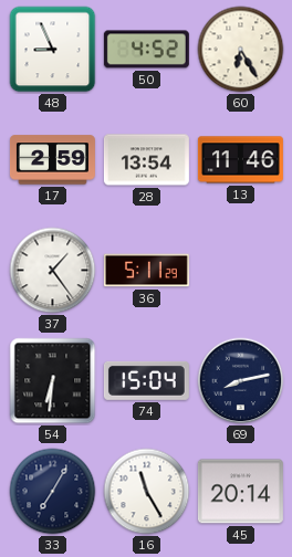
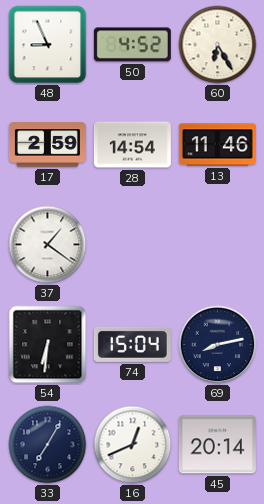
28: 13:54 -> 14:54 (132, 145)
37: 1:24 -> 1:21 (48, 245)
36: 5:11 -> none (146, 271)
16: 11:25 -> 12:41 (133, 445)
